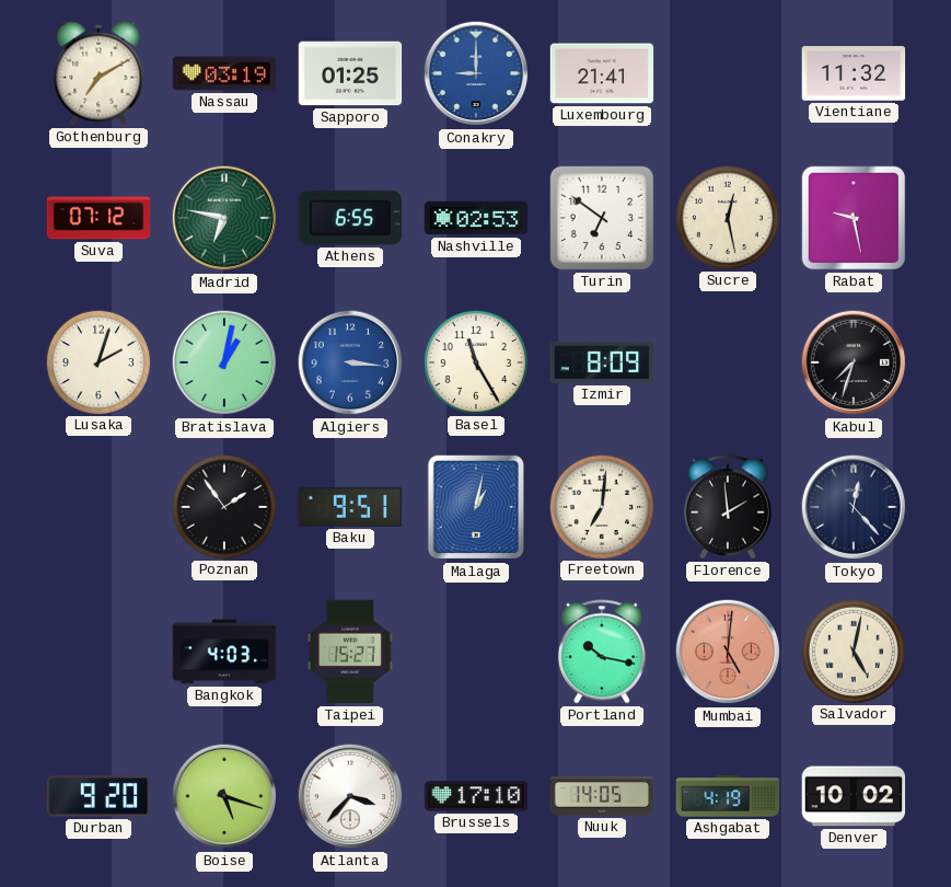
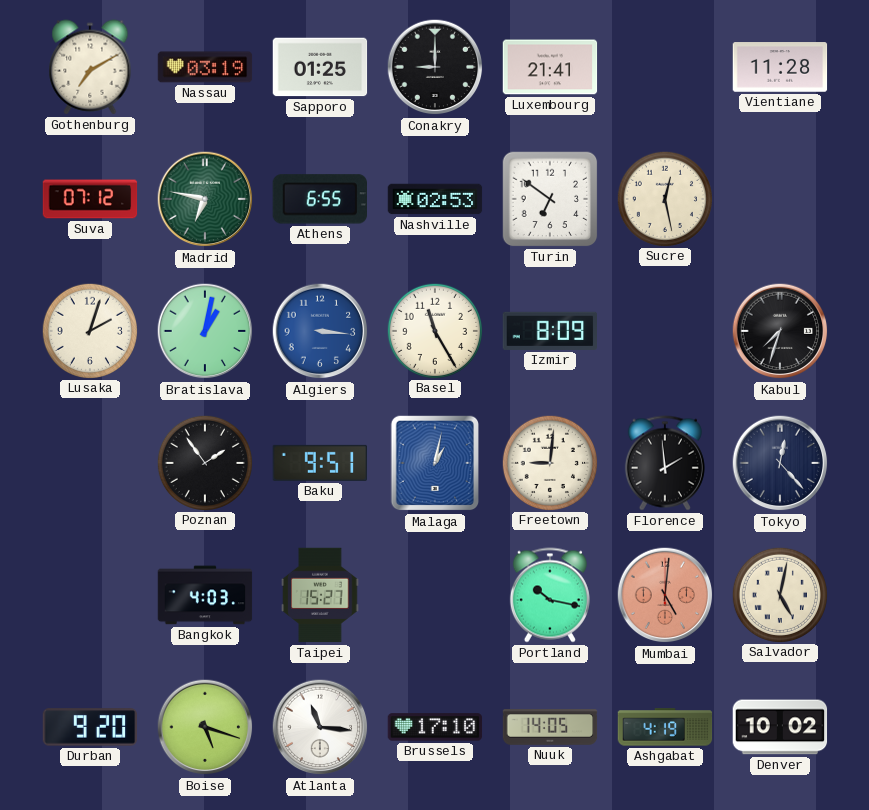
Conakry dial: blue -> black (435, 67)
Vientiane: 11:32 -> 11:28 (780, 67)
Rabat: 9:28 -> none (854, 218)
Freetown: 7:01 -> 9:01 (549, 462)
Atlanta: 3:37 -> 11:16 (320, 727)
